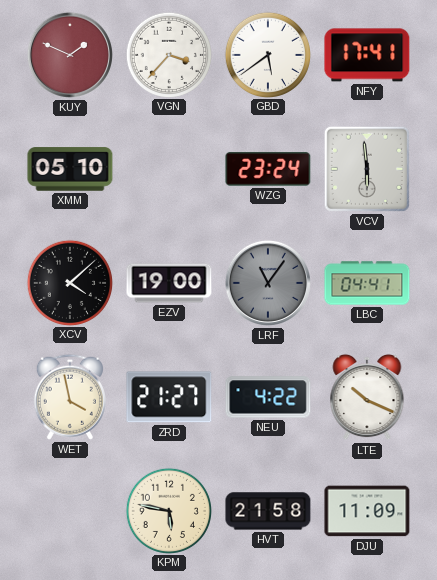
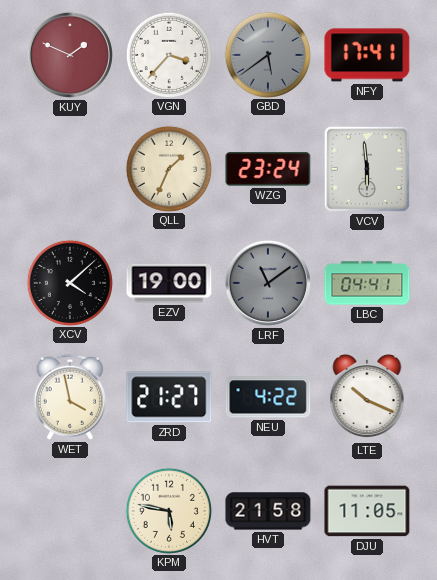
GBD dial: white -> grey (267, 54)
XMM: 05:10 -> none (70, 169)
QLL: none -> 1:34 (168, 168)
LRF: 11:06 -> 11:09 (268, 283)
DJU: 11:09 -> 11:05 (367, 511)
